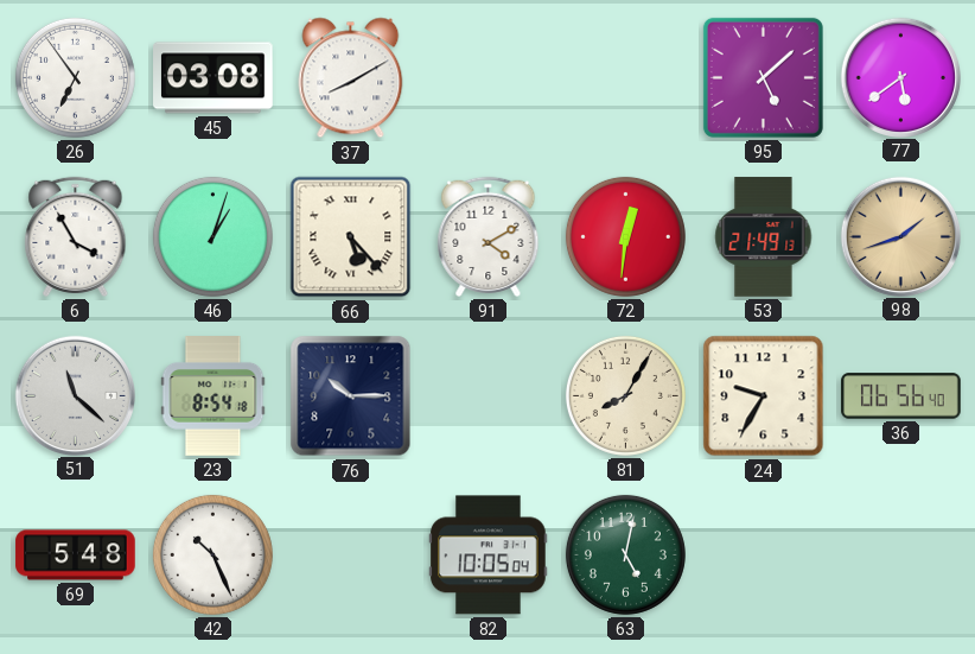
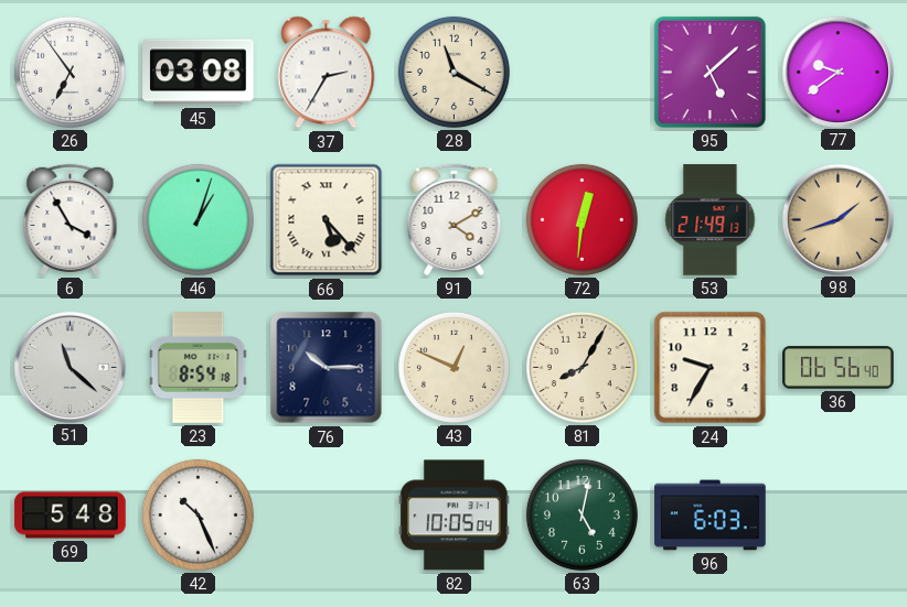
37: 8:10 -> 2:35 (327, 73)
28: none -> 11:20 (453, 72)
77: 5:39 -> 9:39 (837, 72)
43: none -> 12:49 (453, 367)
96: none -> 6:03 (711, 516)
